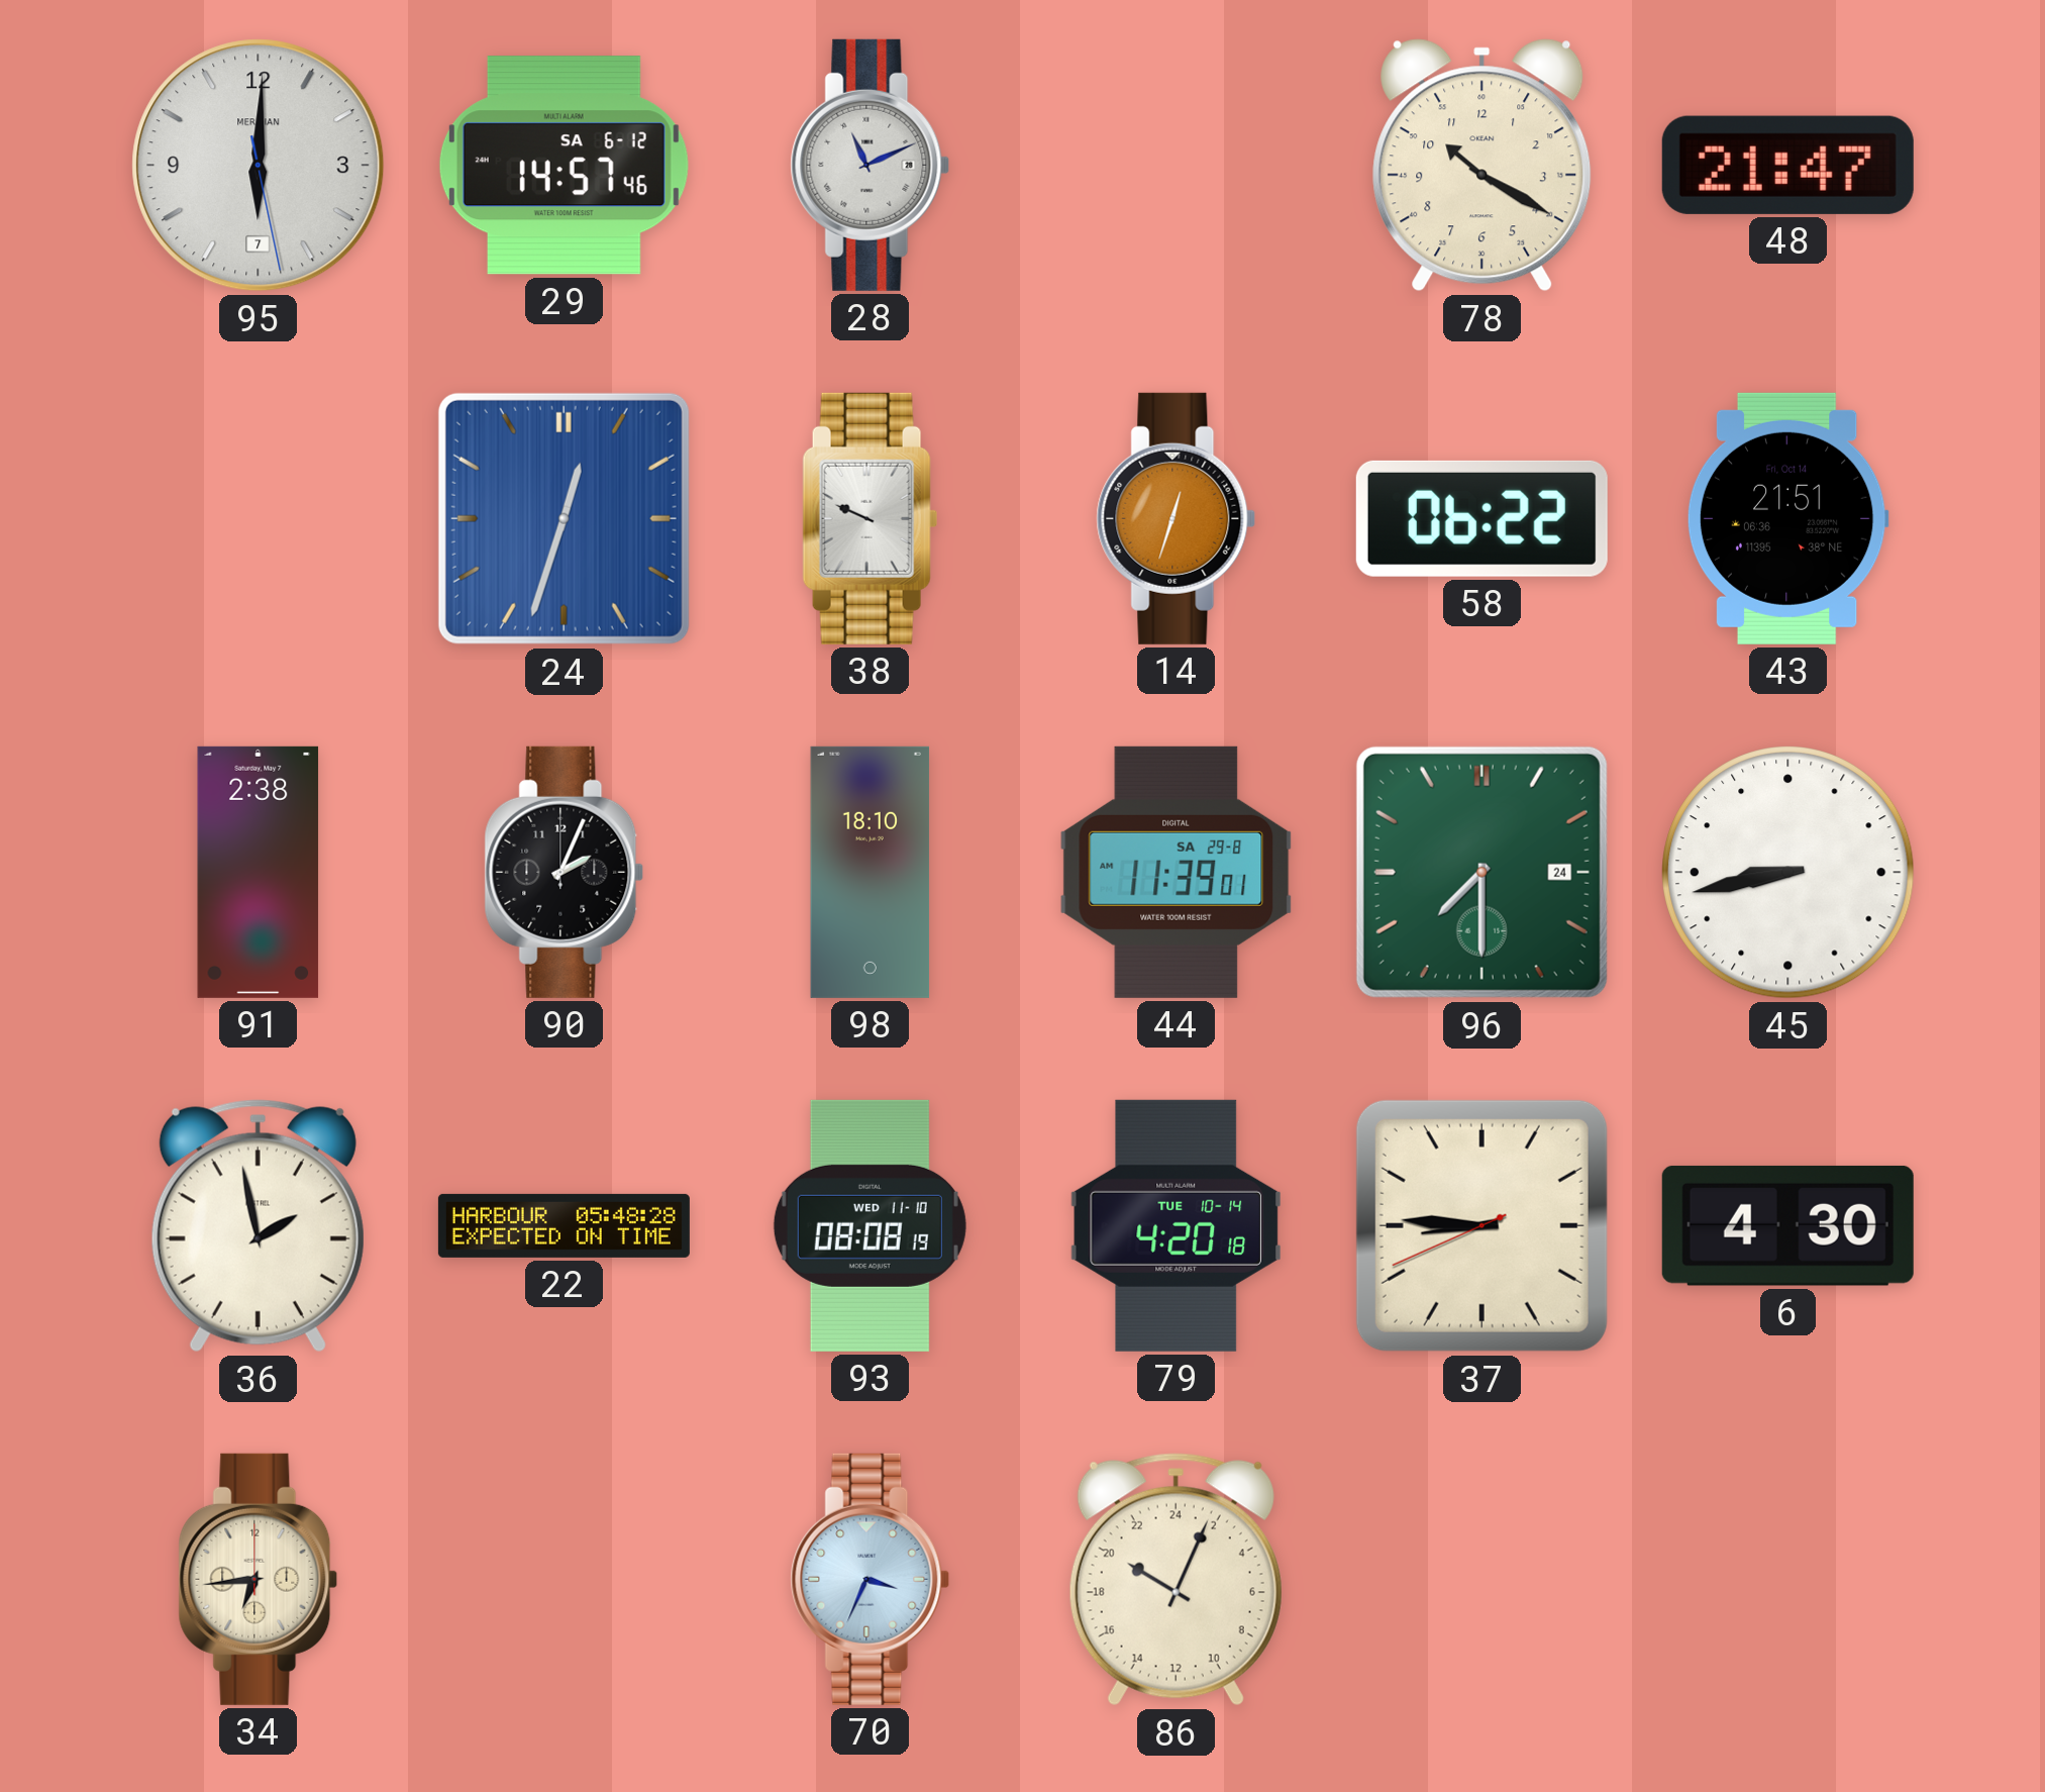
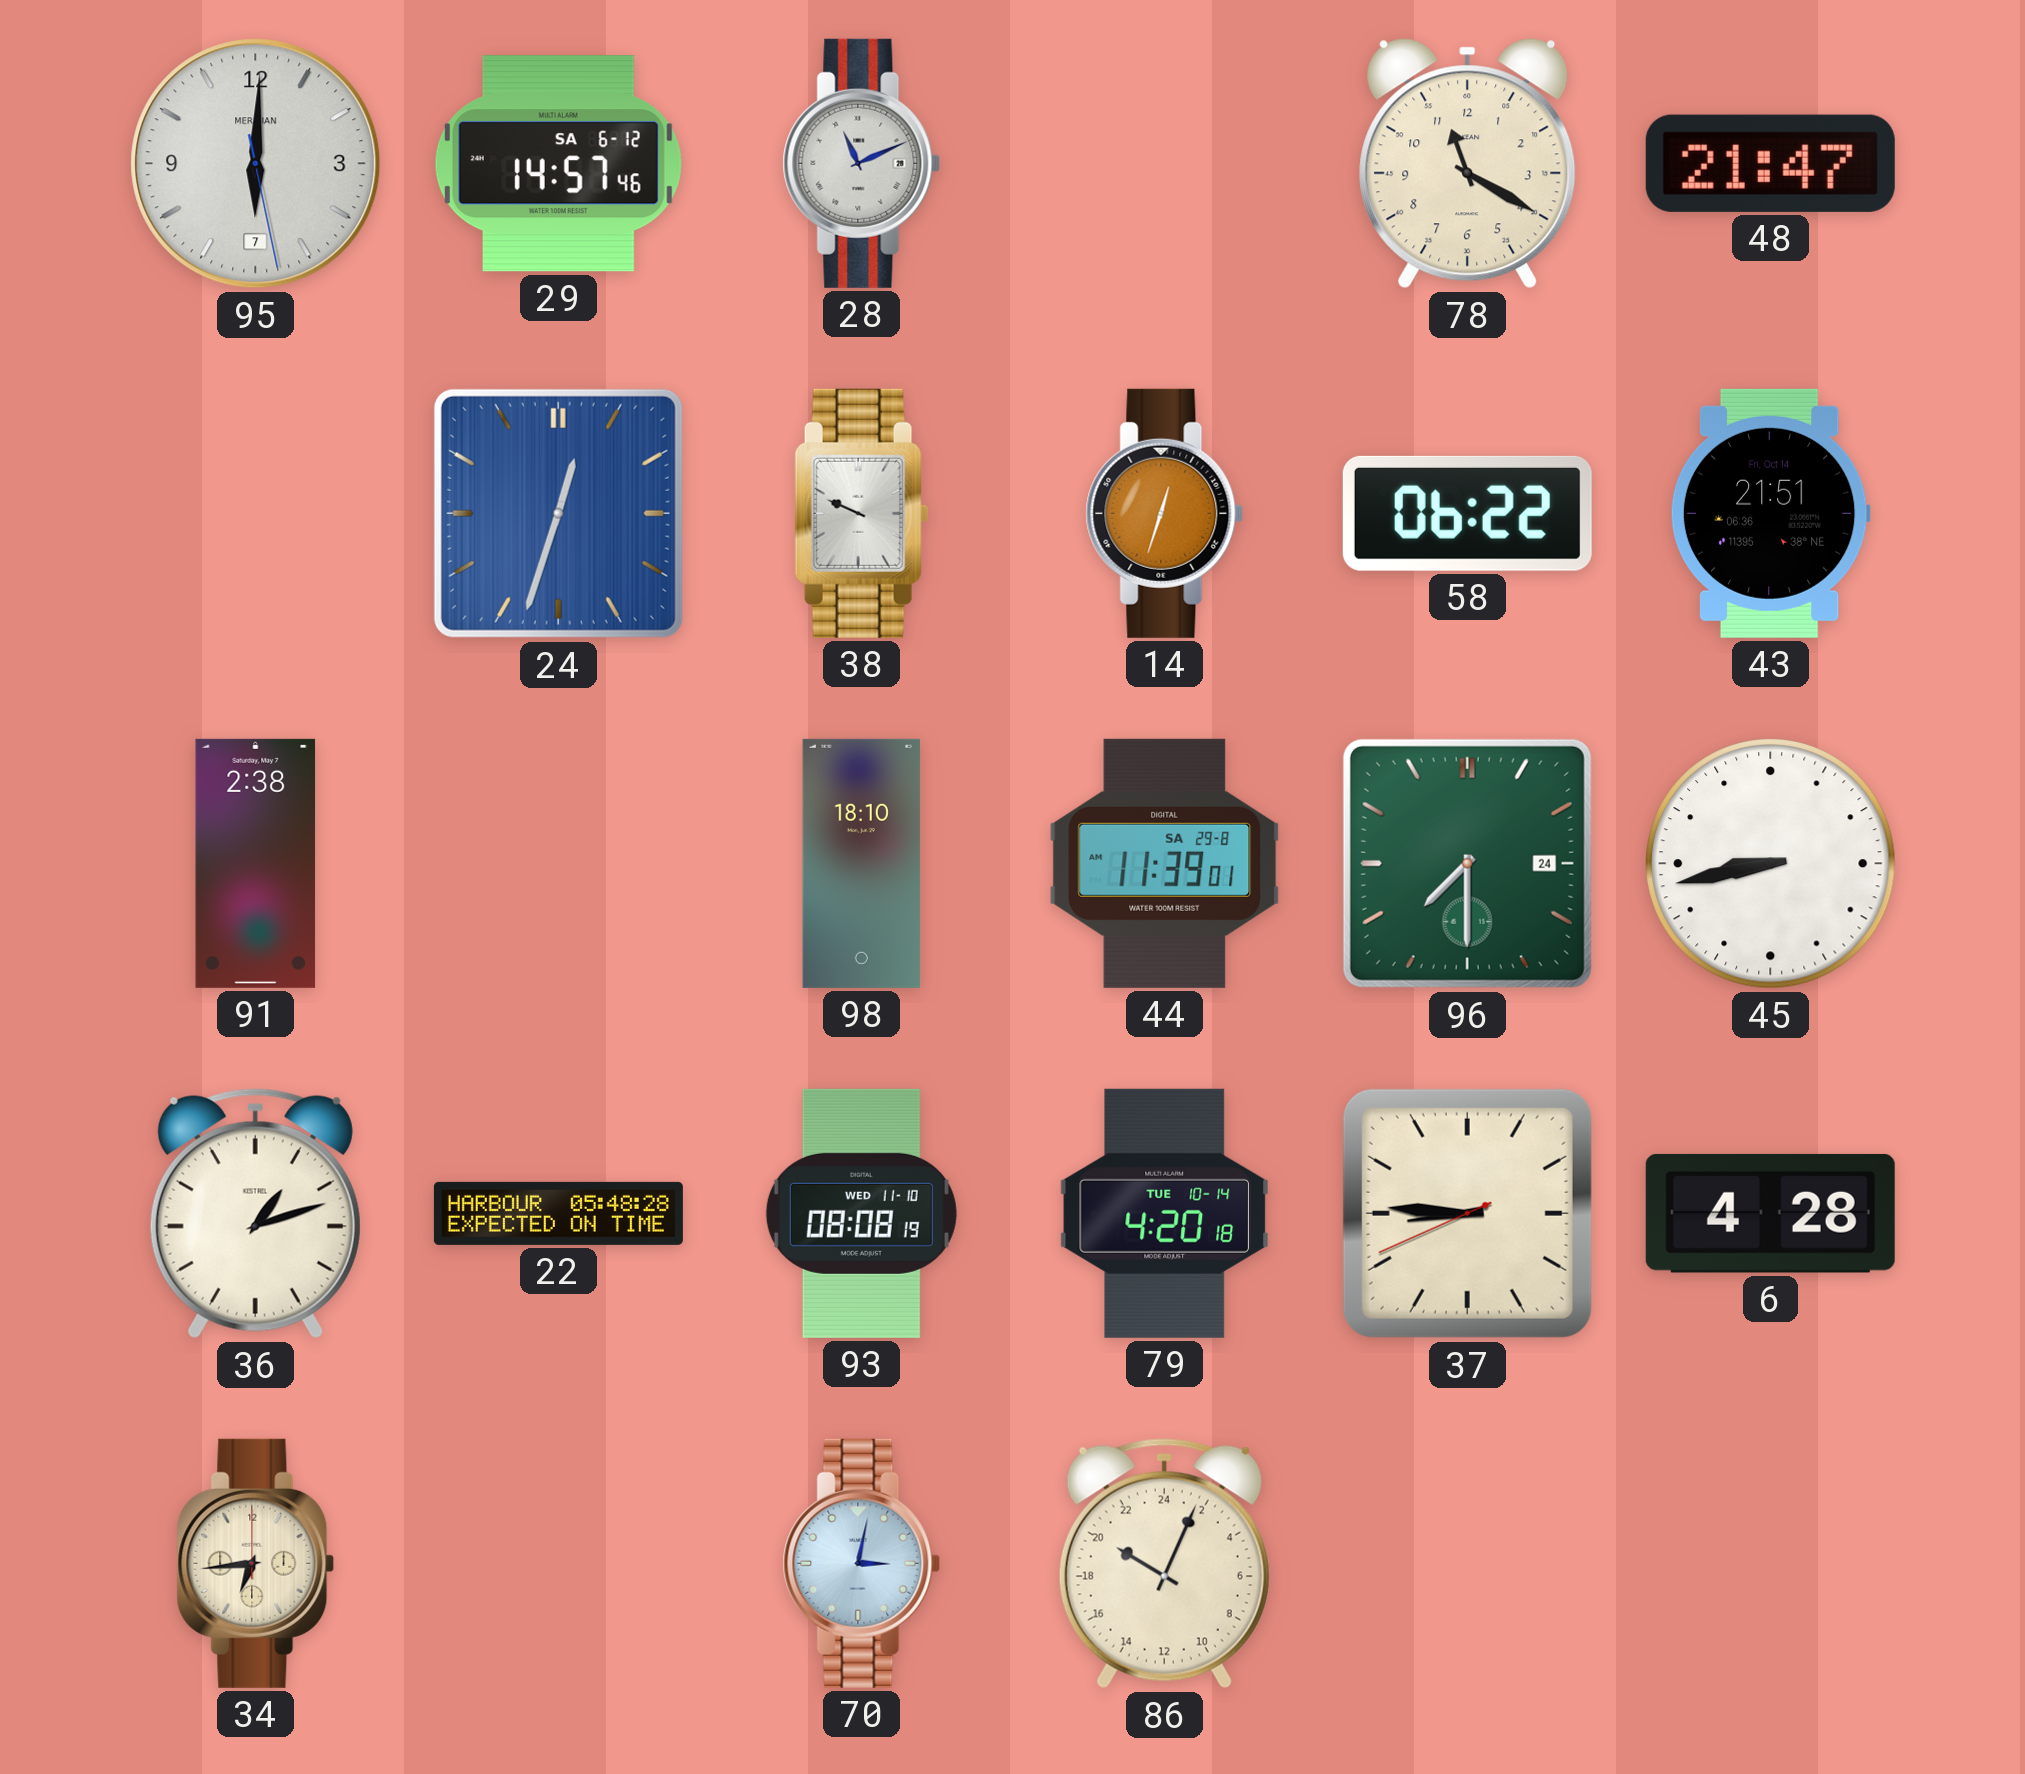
78: 10:20 -> 11:20 (1468, 164)
90: 2:04 -> none (565, 872)
36: 1:58 -> 1:12 (255, 1214)
6: 4:30 -> 4:28 (1770, 1213)
70: 3:34 -> 3:02 (862, 1563)
